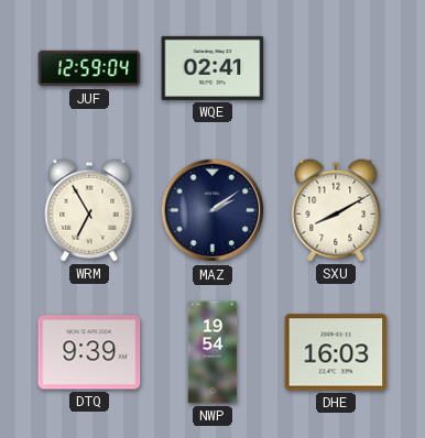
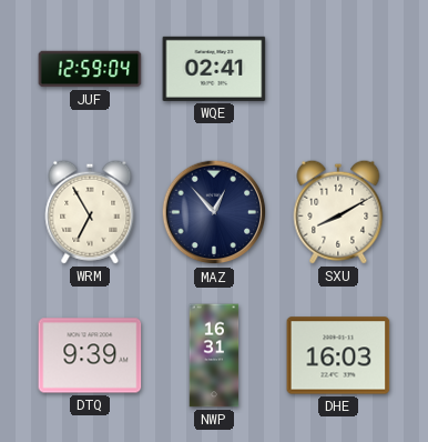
MAZ: 2:09 -> 12:53 (214, 212)
NWP: 19:54 -> 16:31 (214, 355)
